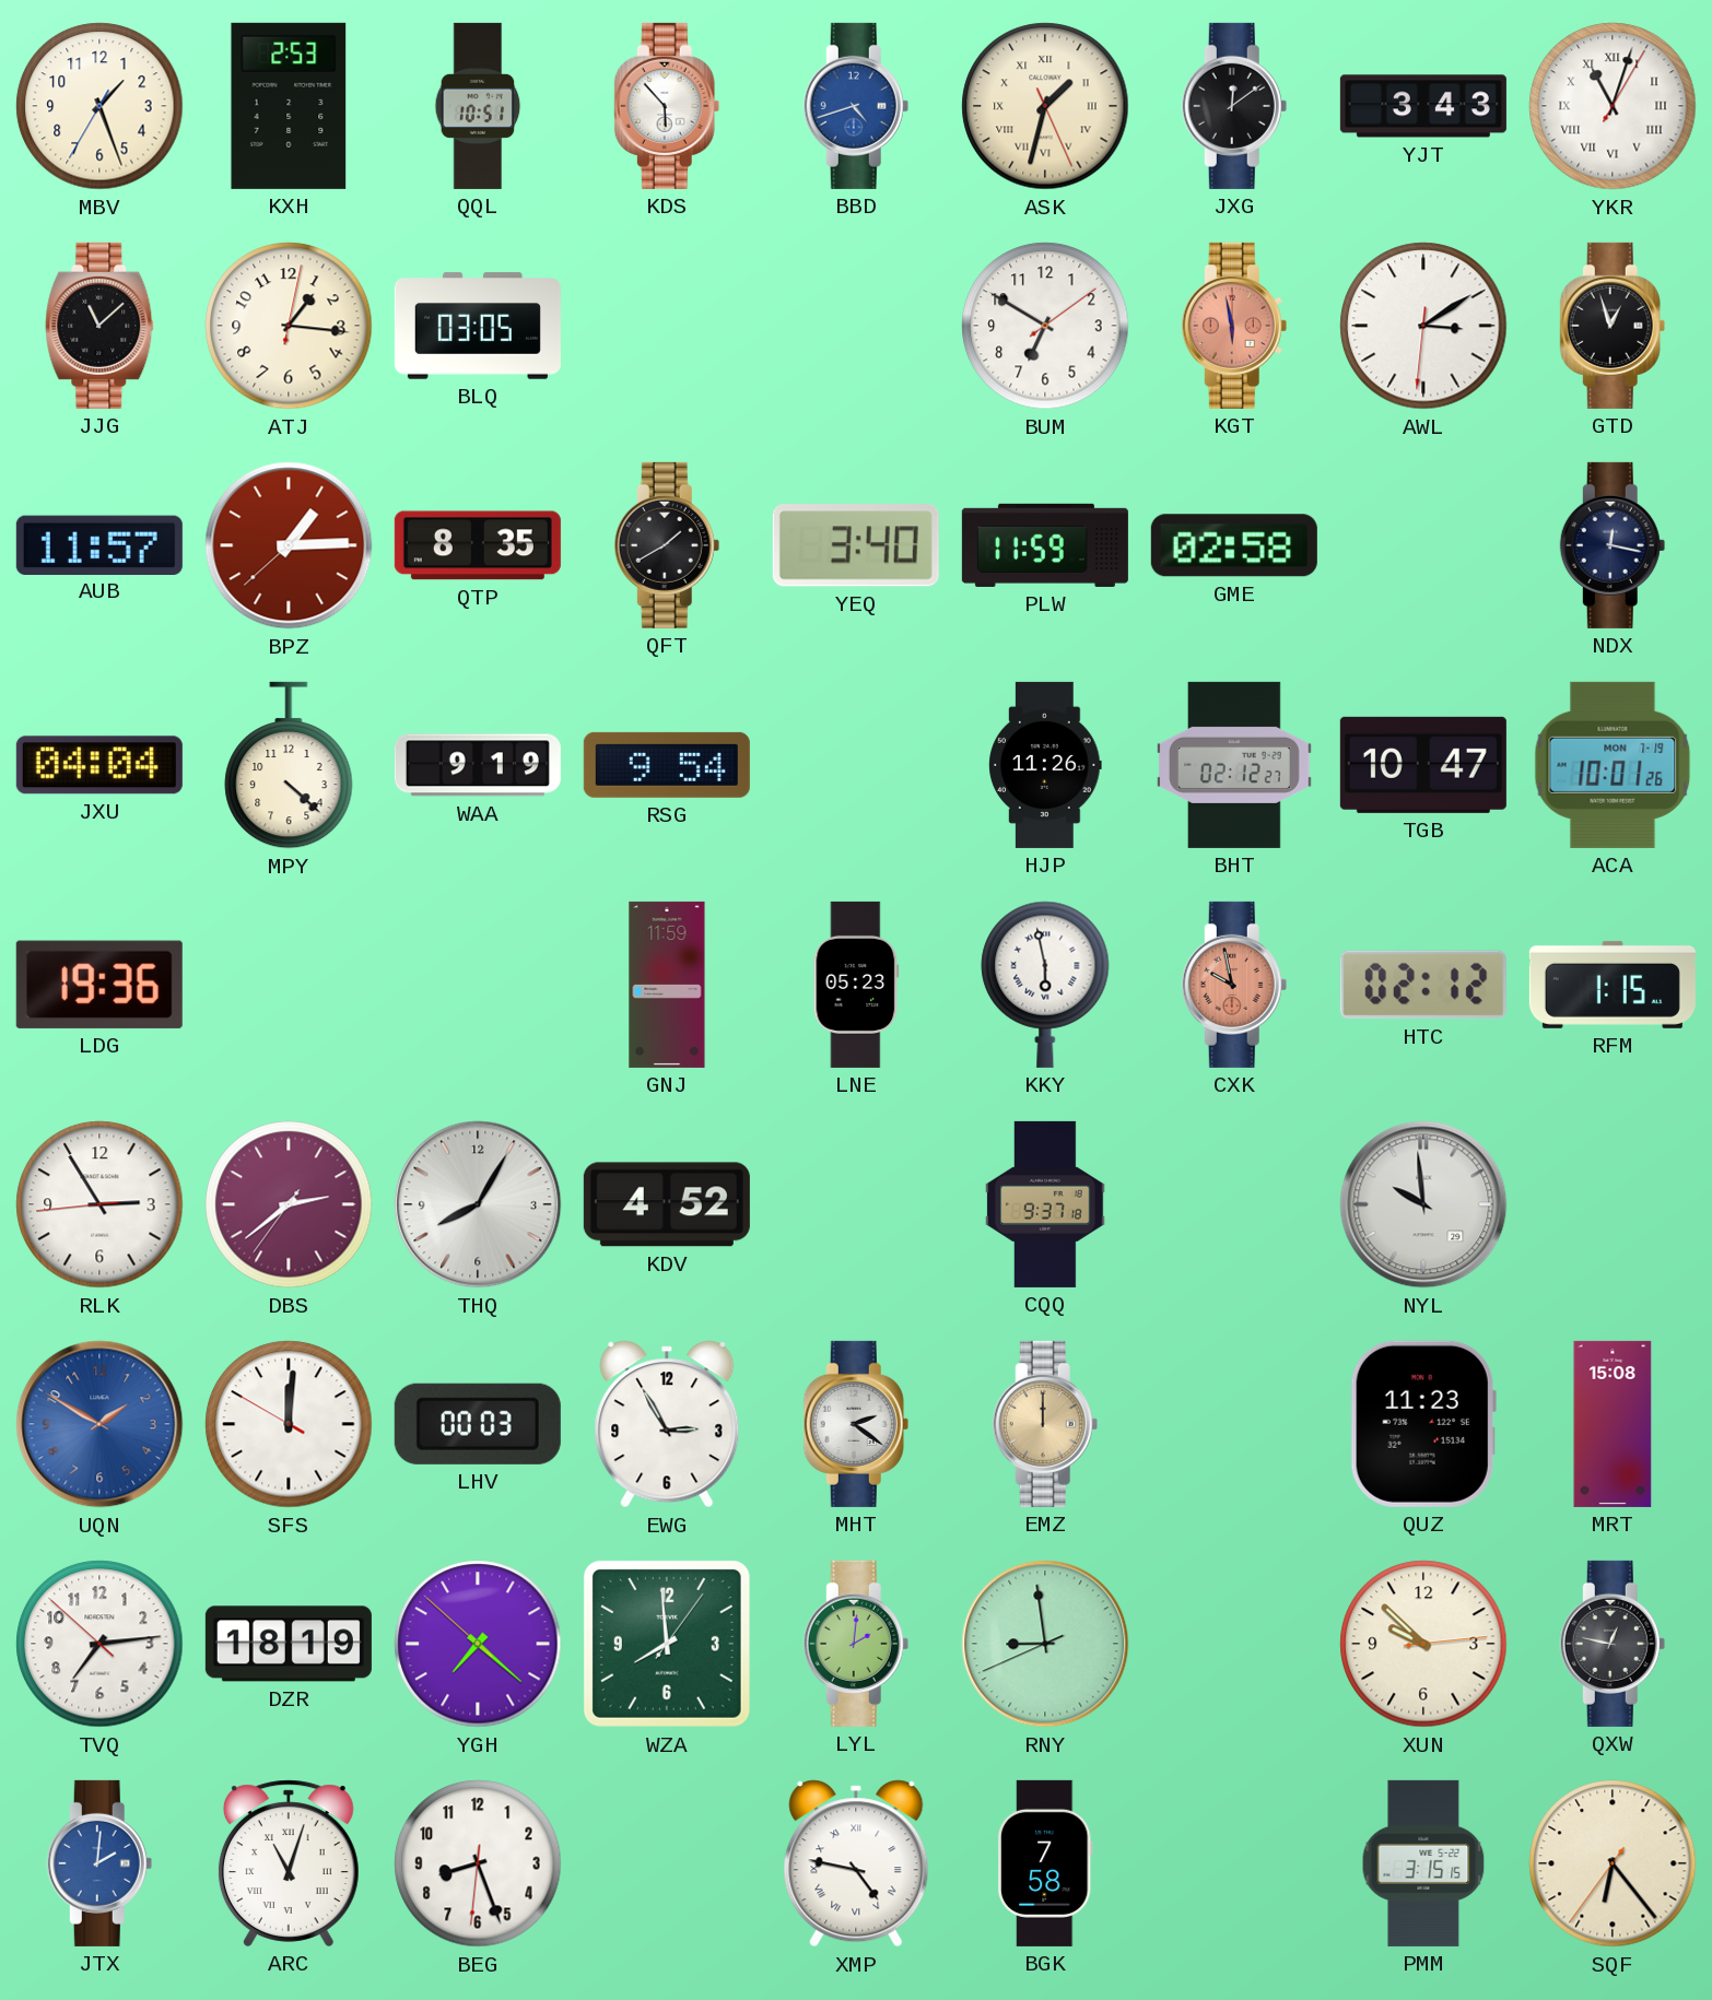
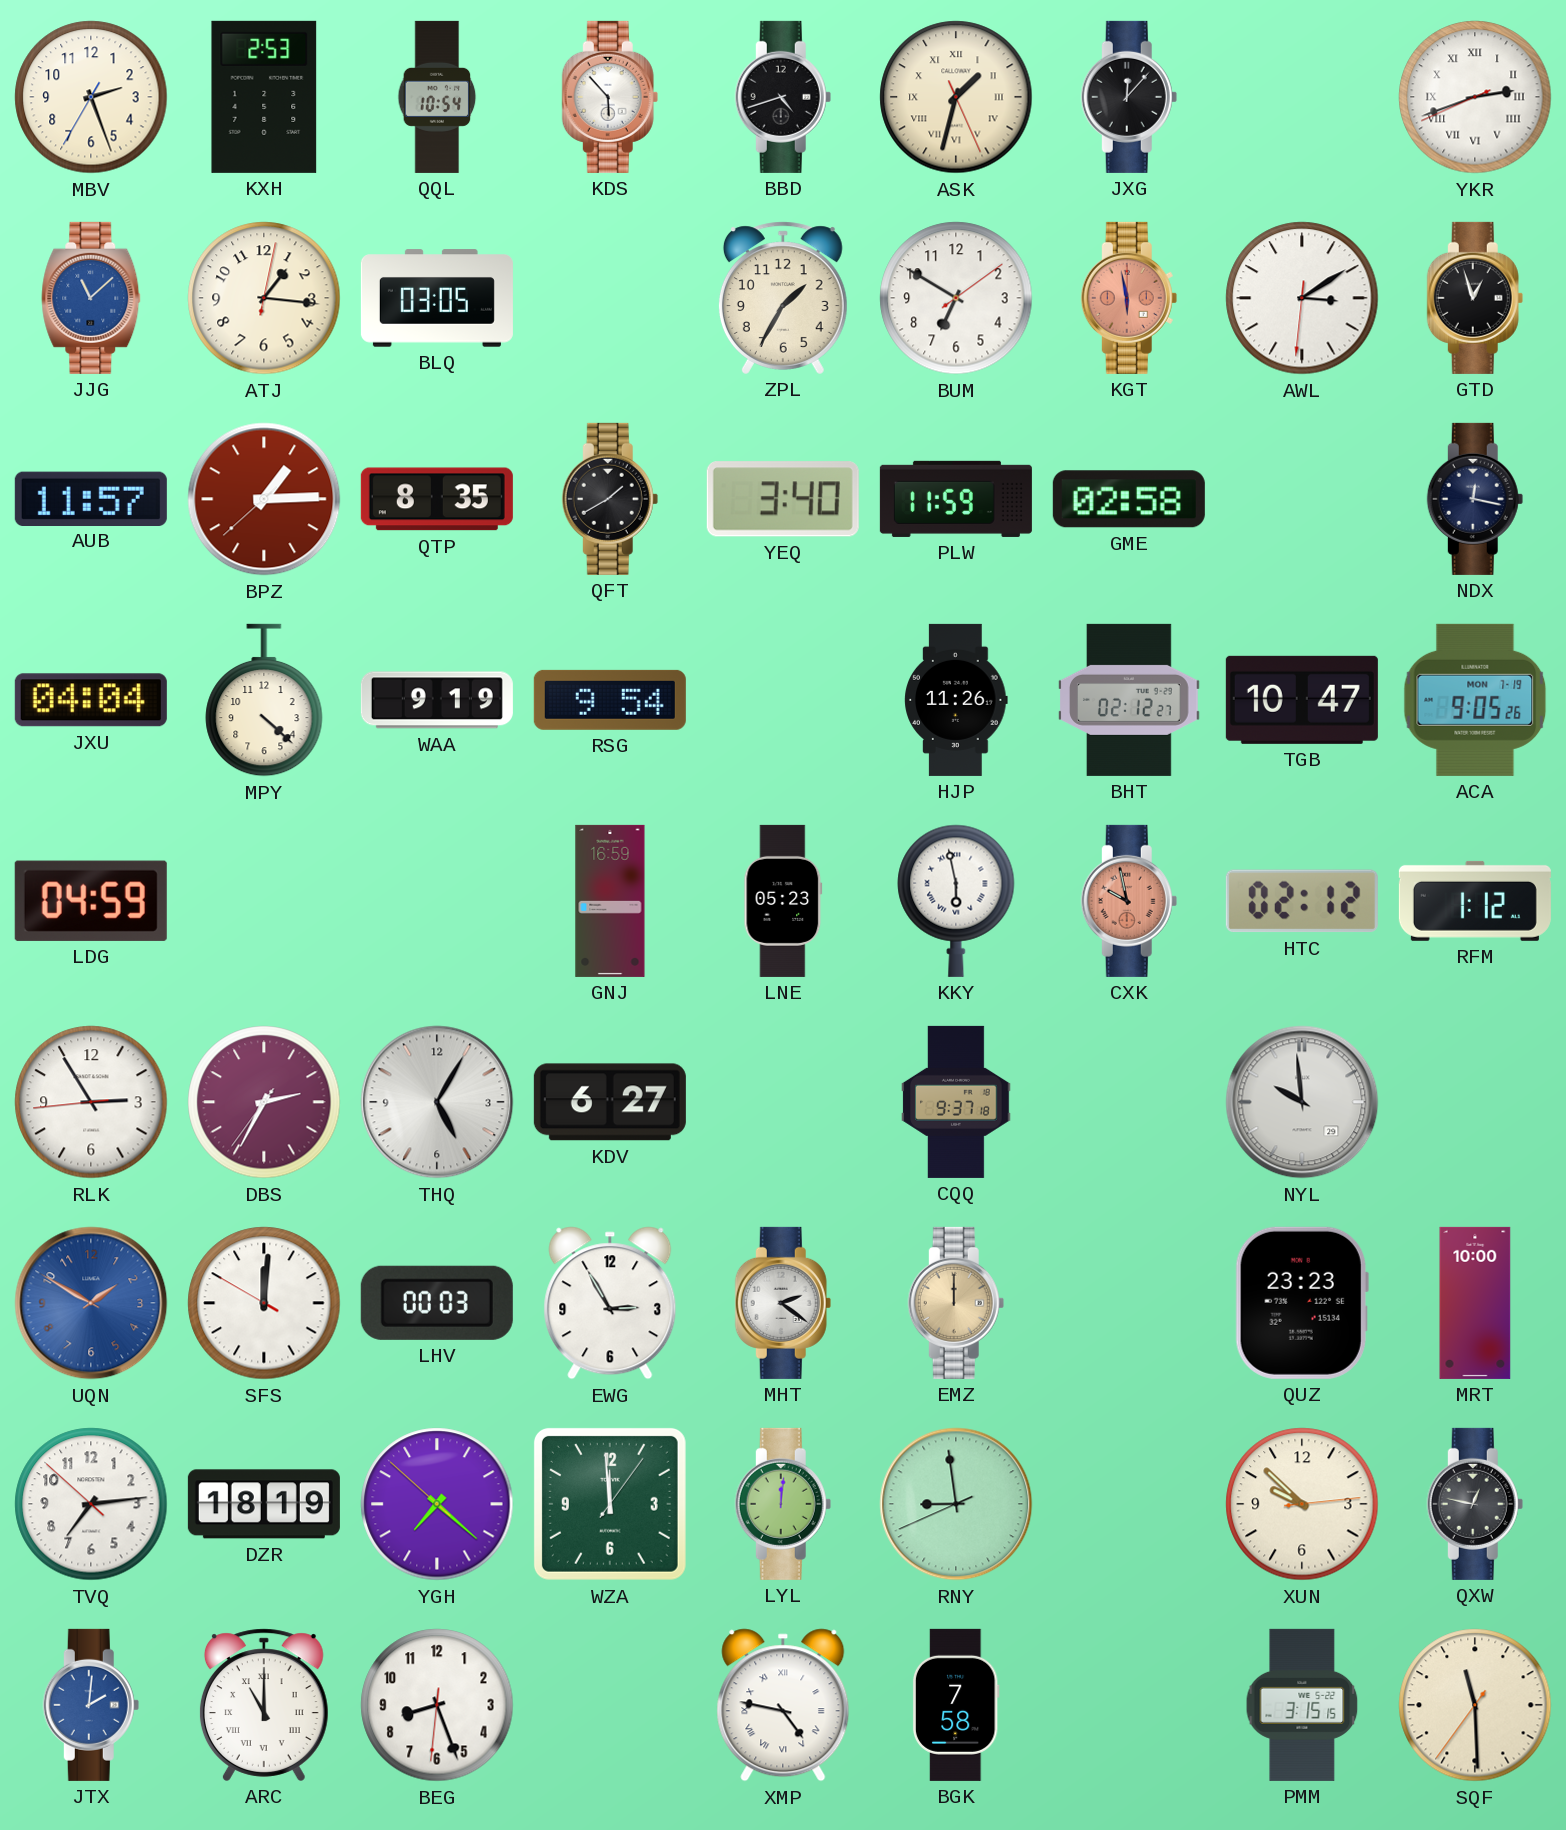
MBV: 1:26 -> 2:26 (91, 97)
QQL: 10:51 -> 10:54 (437, 97)
BBD dial: blue -> black (783, 97)
JXG: 12:09 -> 12:07 (1129, 97)
YJT: 3:43 -> none (1423, 106)
YKR: 11:03 -> 2:41 (1475, 97)
JJG dial: black -> blue (91, 298)
ZPL: none -> 1:35 (783, 298)
ACA: 10:01 -> 9:05 (1475, 700)
LDG: 19:36 -> 04:59 (91, 901)
GNJ: 11:59 -> 16:59 (610, 901)
RFM: 1:15 -> 1:12 (1475, 901)
DBS: 2:38 -> 2:34 (264, 1102)
THQ: 8:05 -> 5:05 (437, 1102)
KDV: 4:52 -> 6:27 (610, 1102)
QUZ: 11:23 -> 23:23 (1302, 1303)
MRT: 15:08 -> 10:00 (1475, 1303)
WZA: 7:59 -> 11:59 (610, 1504)
LYL: 2:01 -> 12:01 (783, 1504)
ARC: 11:03 -> 11:00 (264, 1705)
SQF: 6:23 -> 11:29 (1475, 1705)
